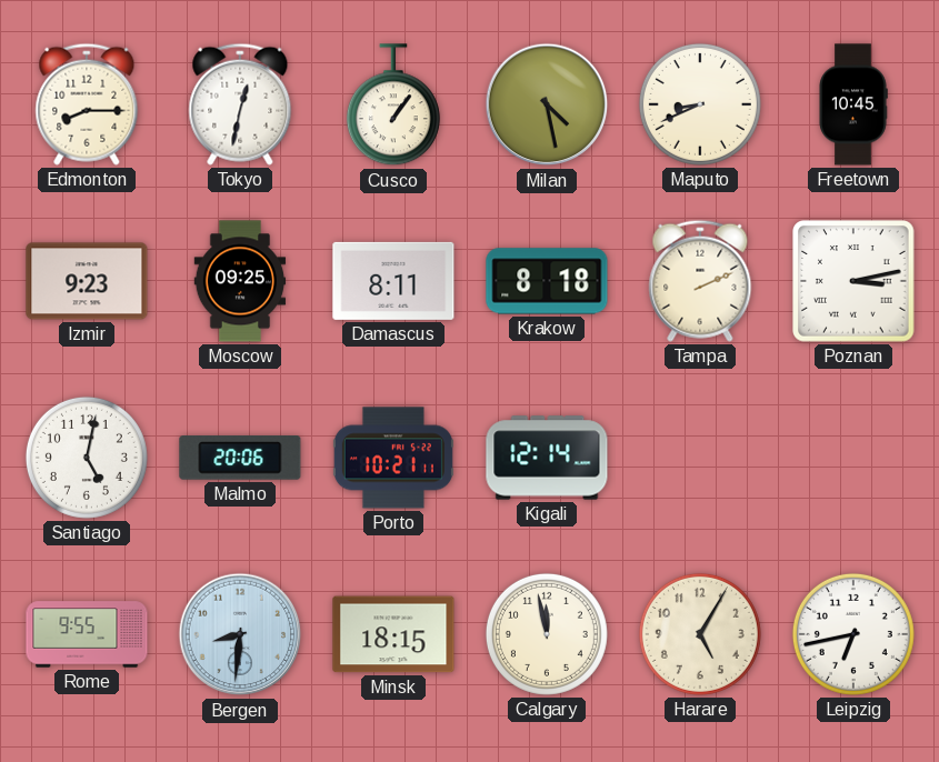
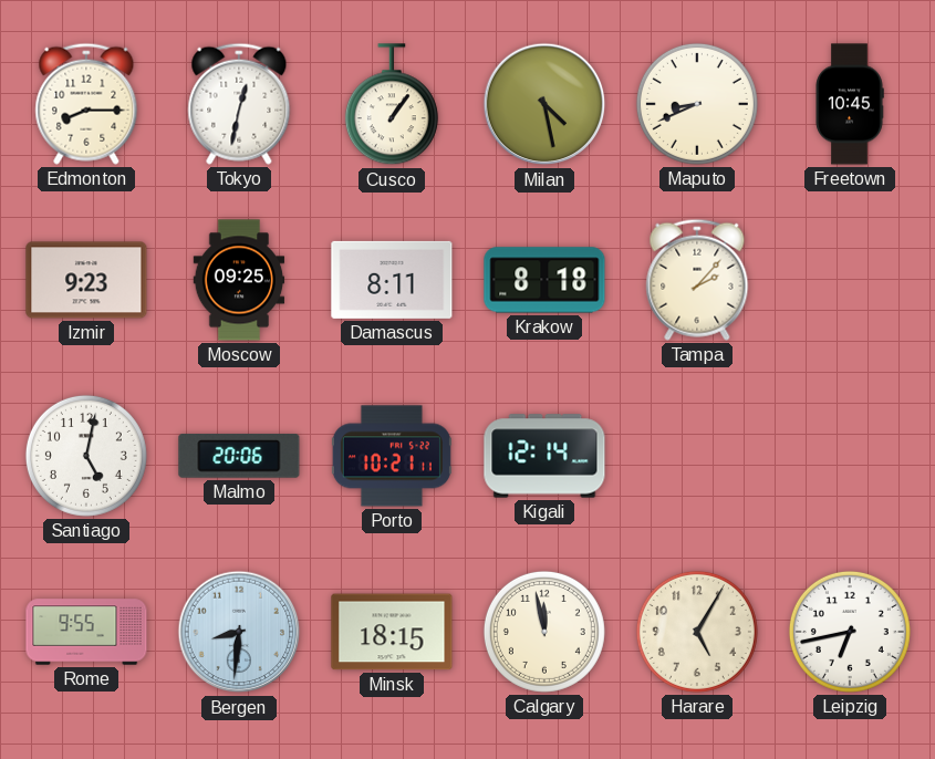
Tampa: 2:11 -> 2:07 (697, 280)
Poznan: 3:13 -> none (853, 281)
